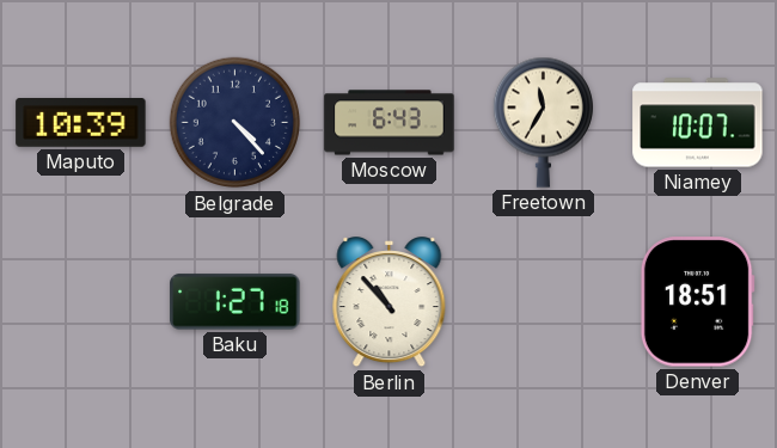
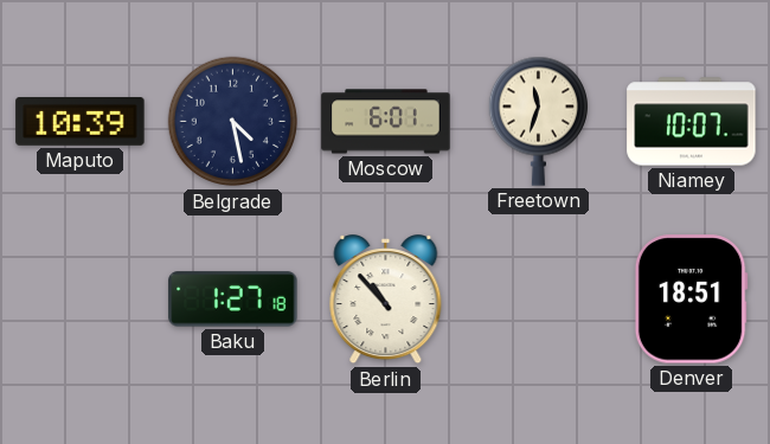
Belgrade: 4:23 -> 4:28 (233, 122)
Moscow: 6:43 -> 6:01 (386, 122)
Freetown: 11:35 -> 11:33 (538, 121)
